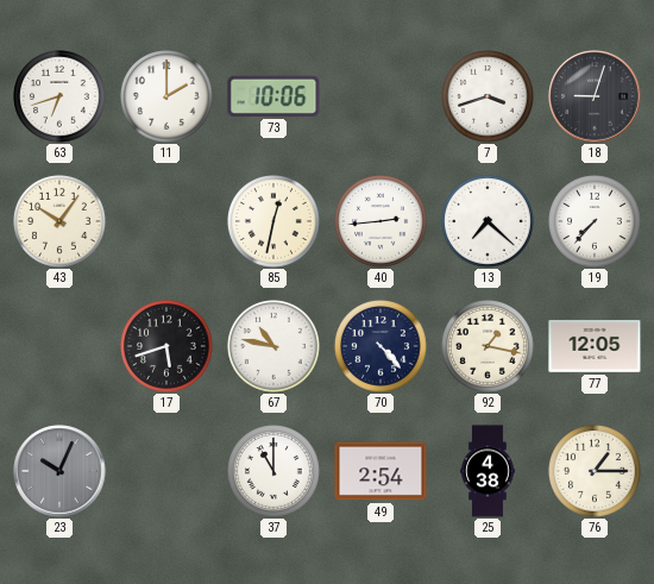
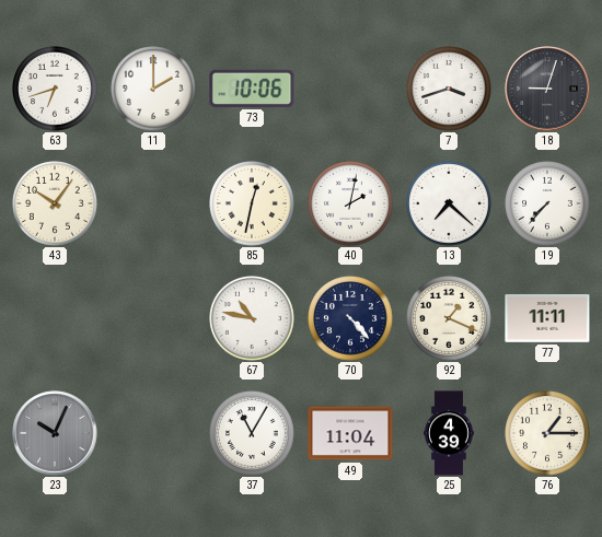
40: 2:44 -> 2:02 (351, 205)
17: 5:42 -> none (168, 347)
92: 1:17 -> 1:19 (450, 319)
77: 12:05 -> 11:11 (547, 318)
37: 11:00 -> 11:05 (253, 434)
49: 2:54 -> 11:04 (350, 433)
25: 4:38 -> 4:39 (449, 433)
